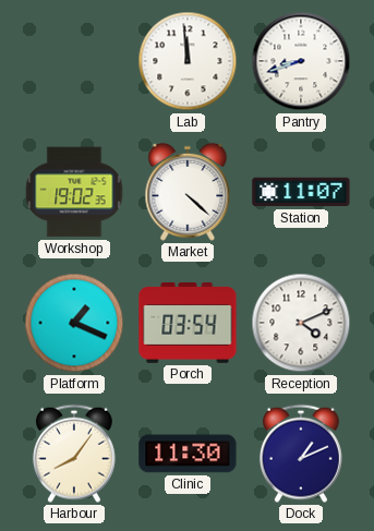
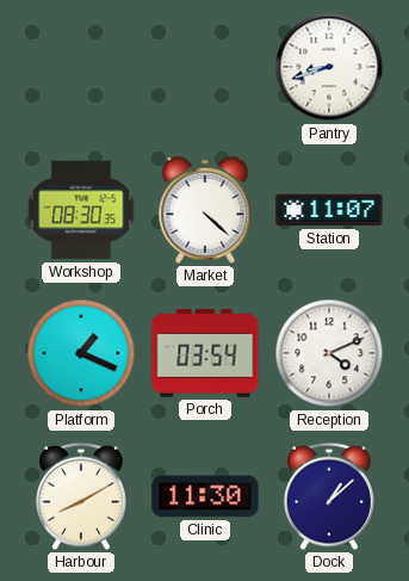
Lab: 11:59 -> none (188, 61)
Workshop: 19:02 -> 08:30 (81, 210)
Harbour: 8:06 -> 8:10 (81, 496)
Dock: 1:11 -> 1:08 (329, 496)
